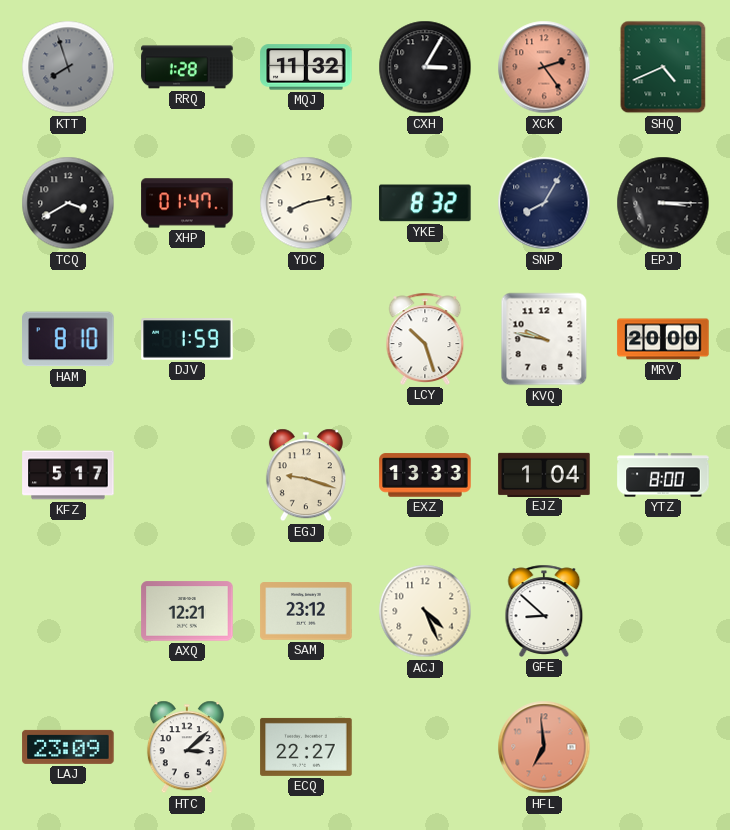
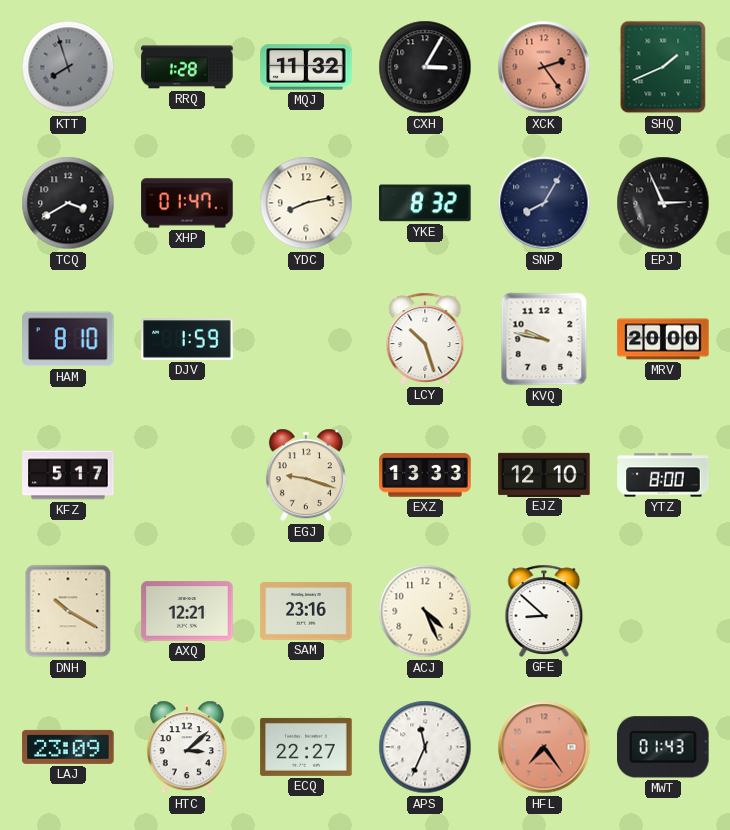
SHQ: 4:41 -> 1:41 (663, 67)
EPJ: 3:15 -> 2:56 (663, 203)
EJZ: 1:04 -> 12:10 (544, 474)
DNH: none -> 10:20 (68, 611)
SAM: 23:12 -> 23:16 (306, 611)
APS: none -> 11:34 (425, 747)
HFL: 6:59 -> 7:24 (544, 747)
MWT: none -> 01:43 (664, 747)
